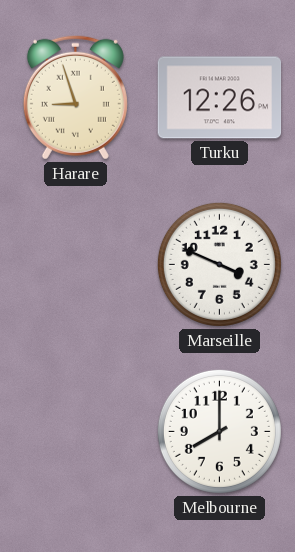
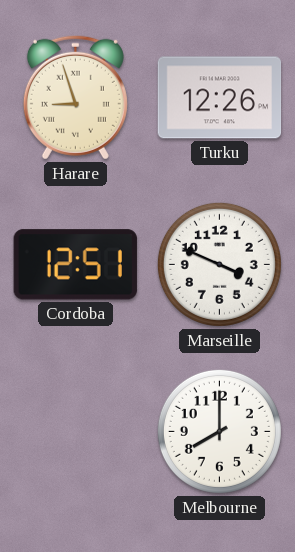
Cordoba: none -> 12:51 (75, 265)
